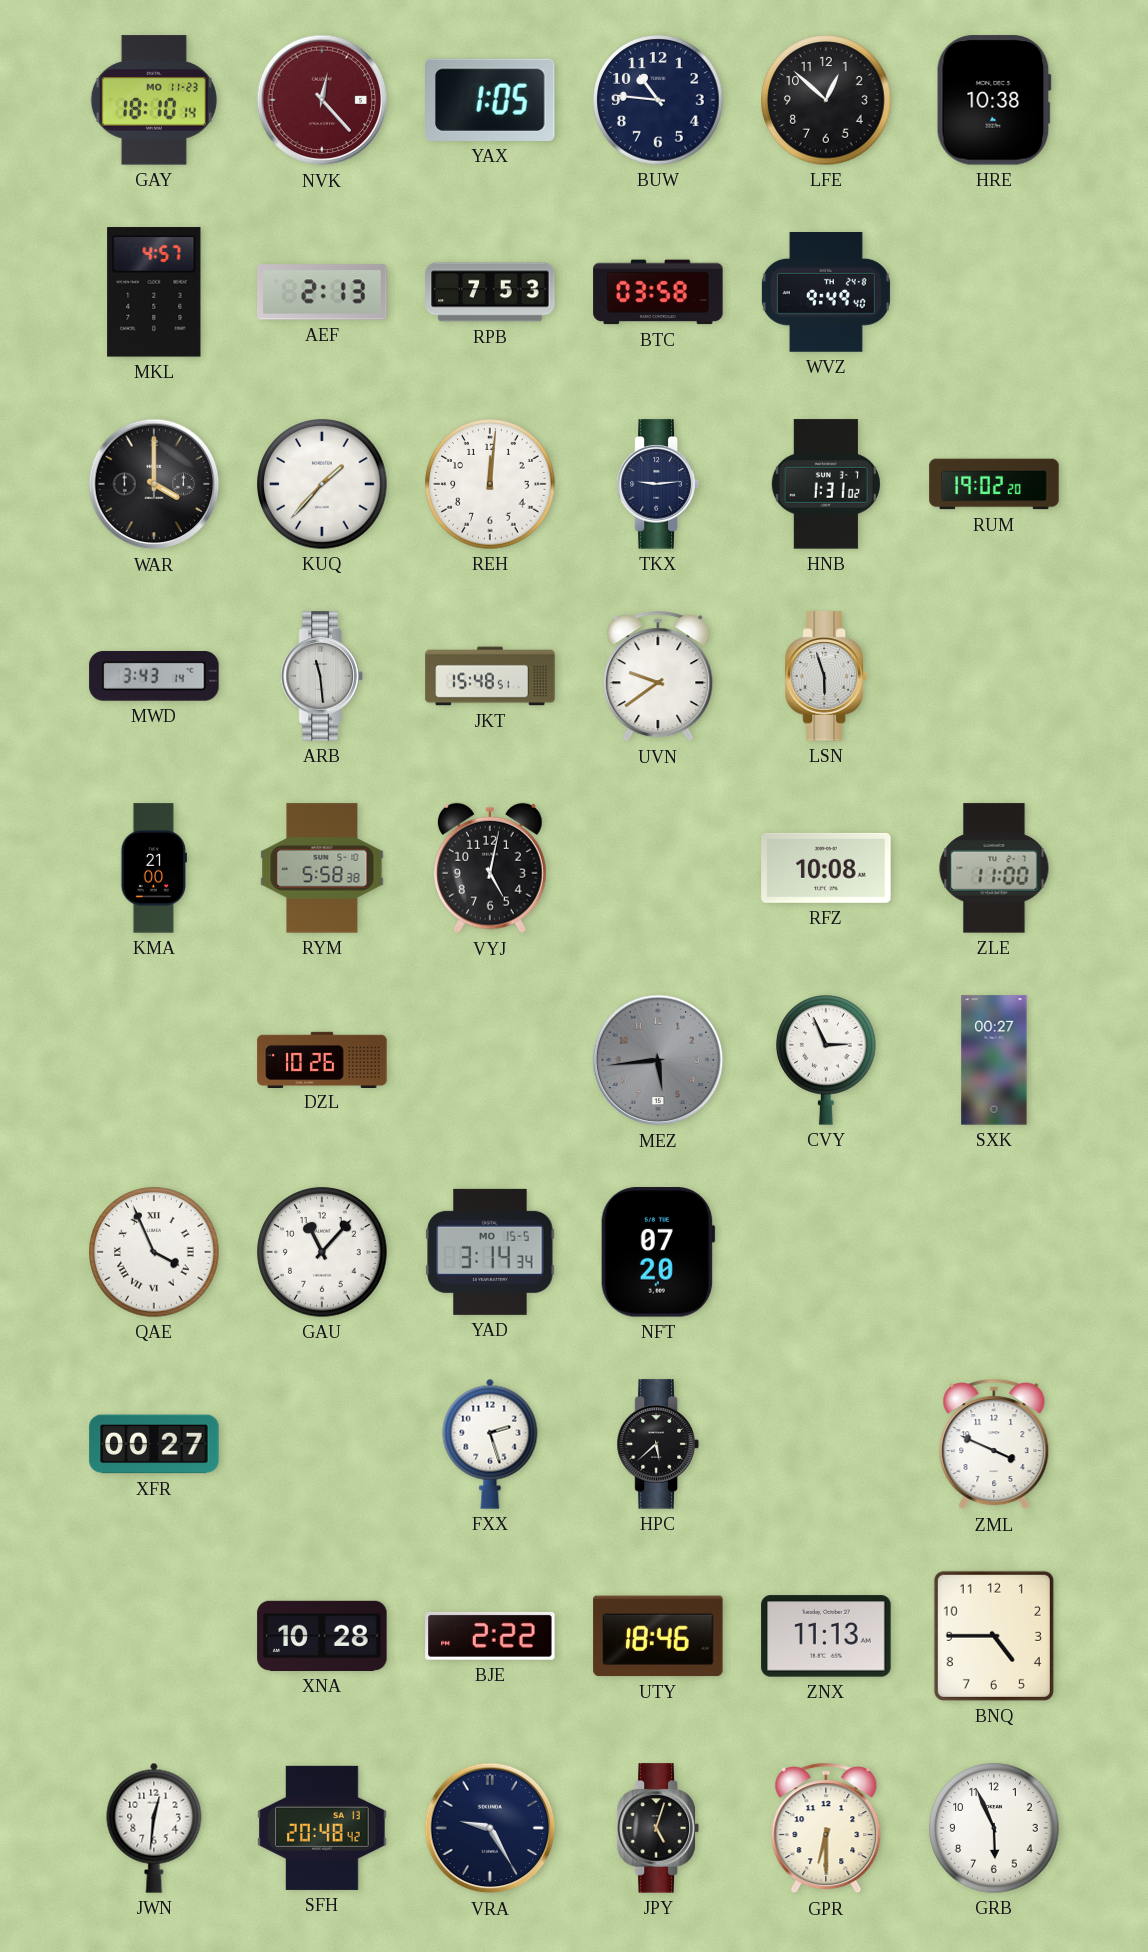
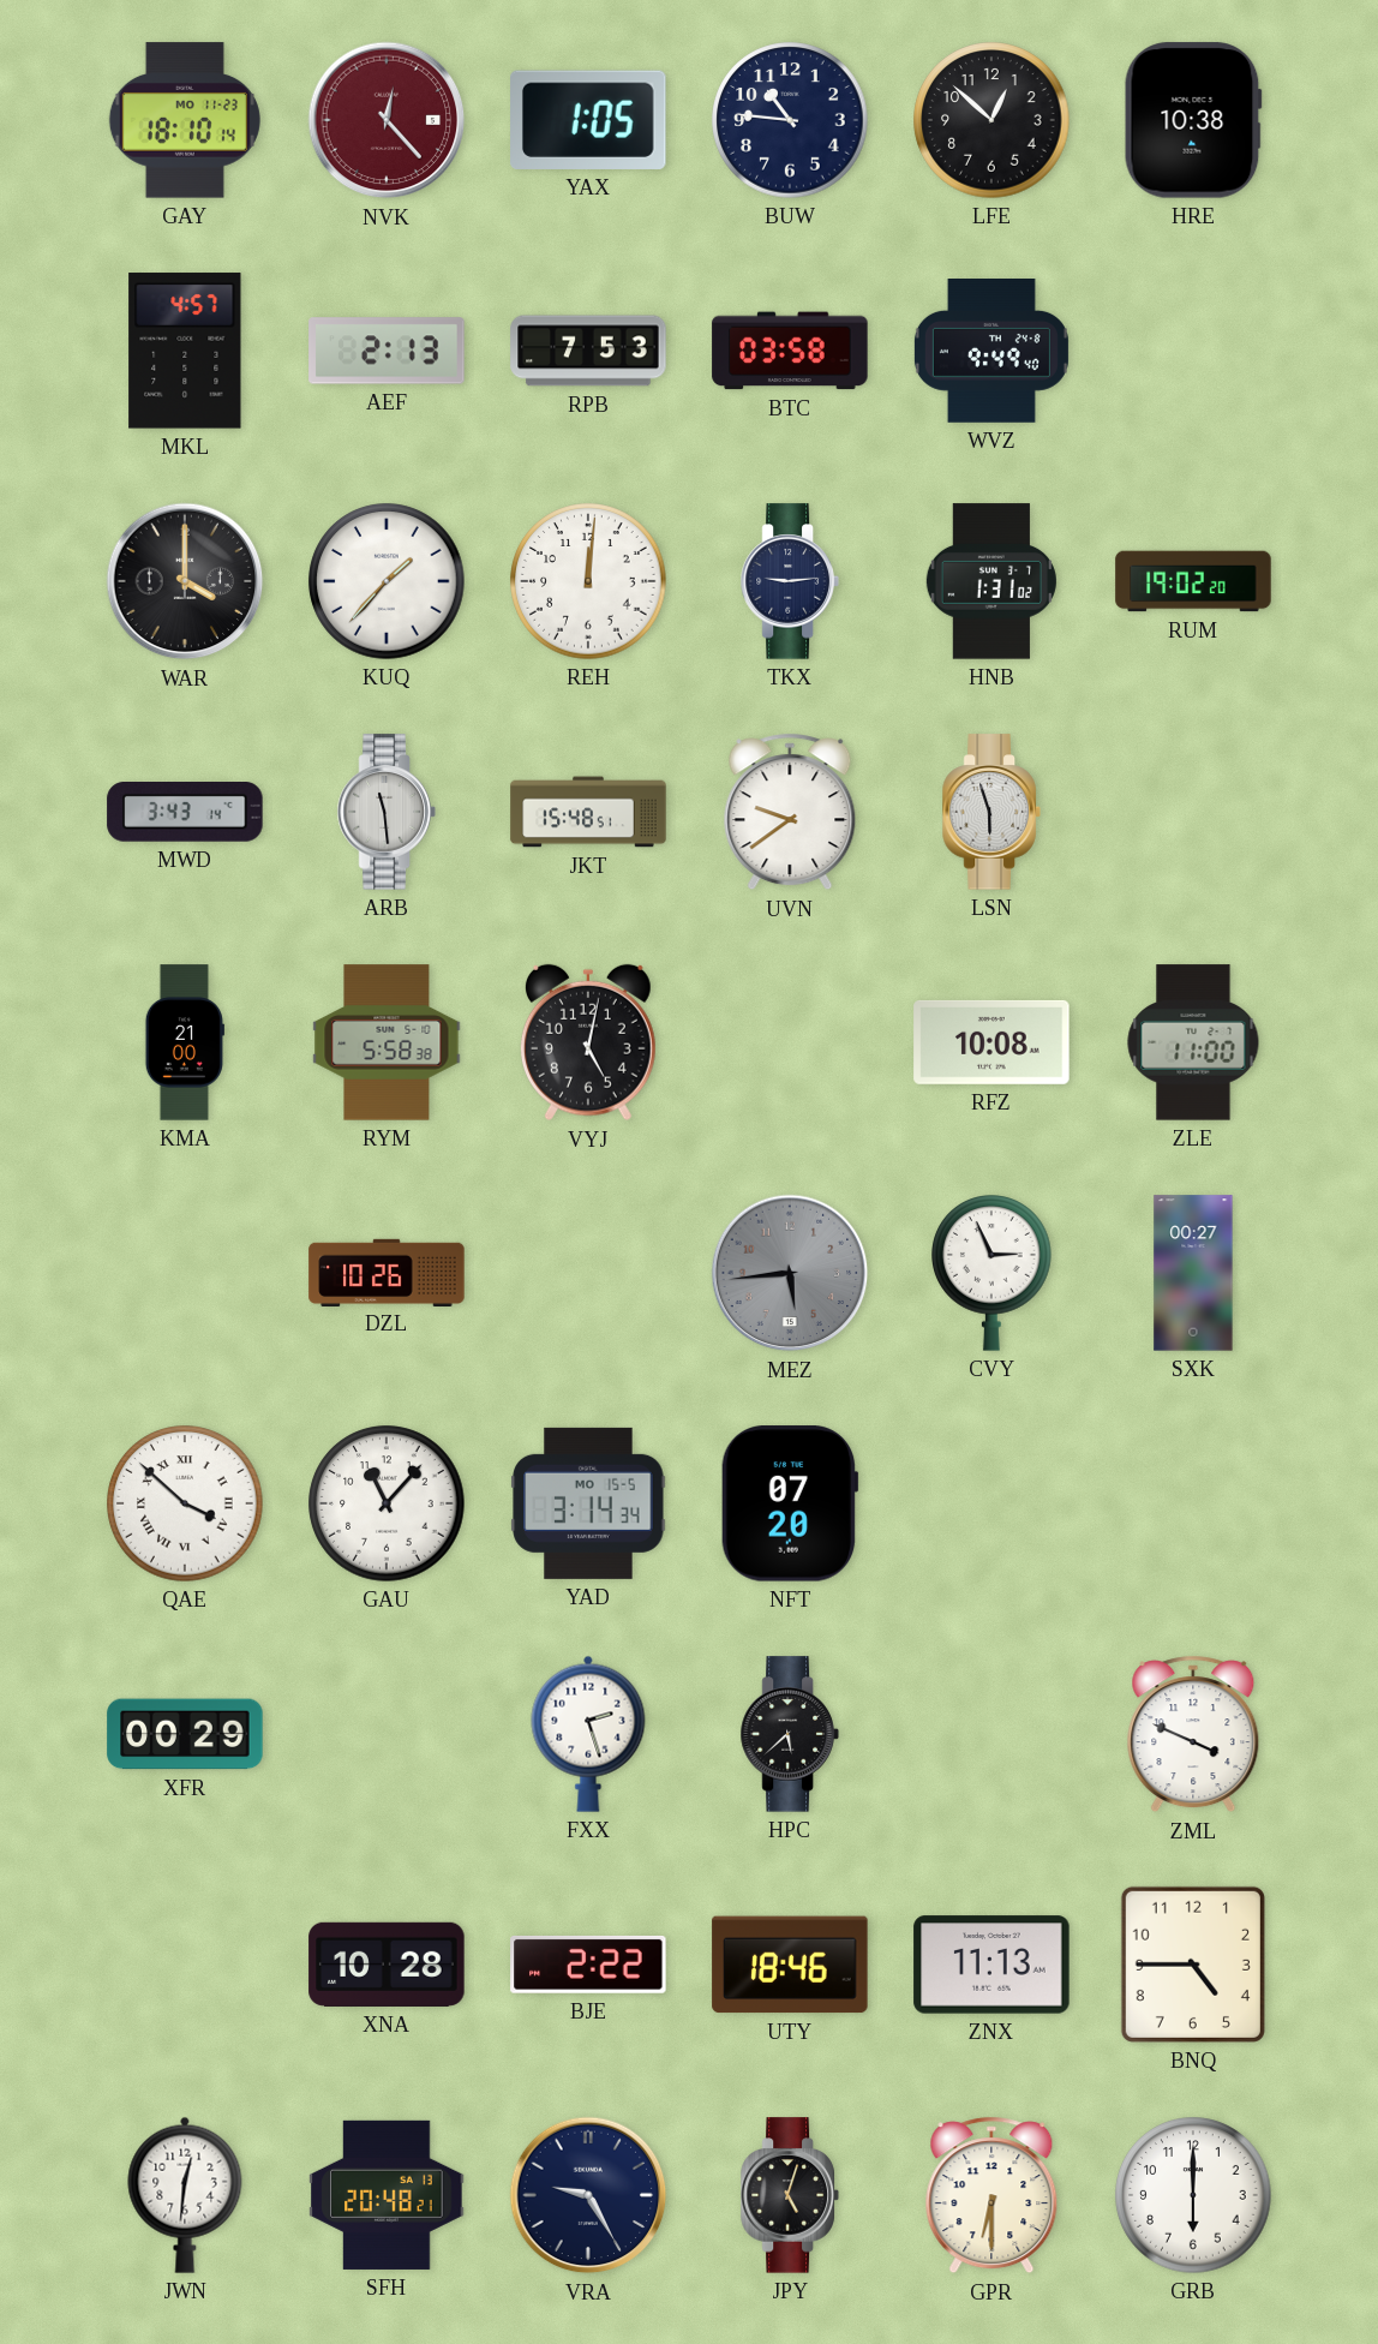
QAE: 3:56 -> 3:52 (185, 1503)
XFR: 00:27 -> 00:29 (185, 1734)
SFH: 20:48:42 -> 20:48:21 (387, 2195)
GRB: 5:56 -> 6:00 (1193, 2195)
